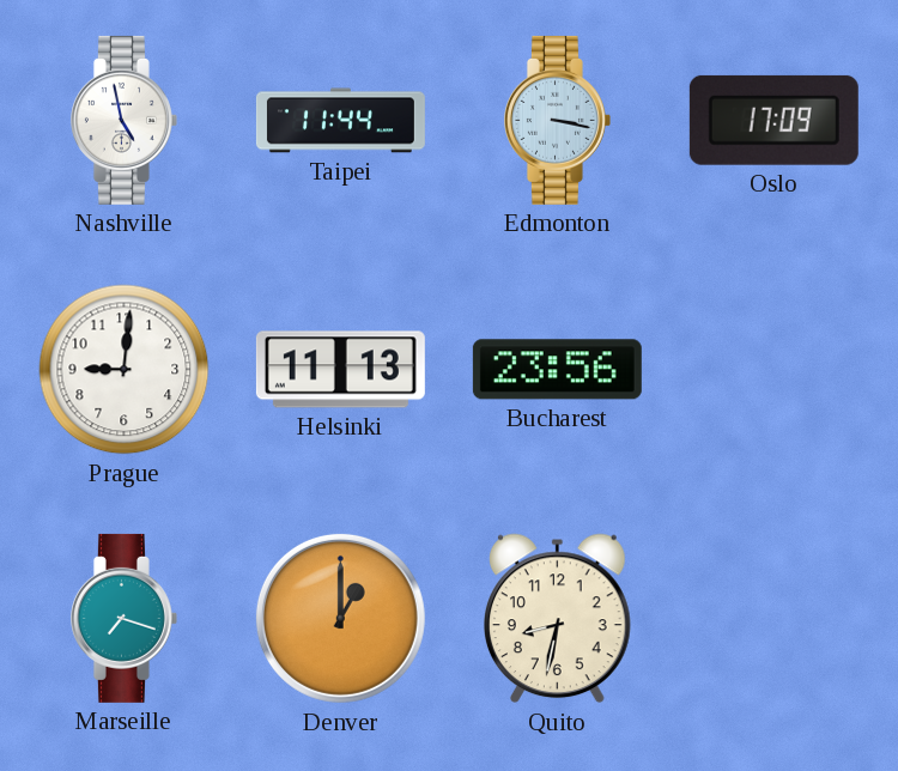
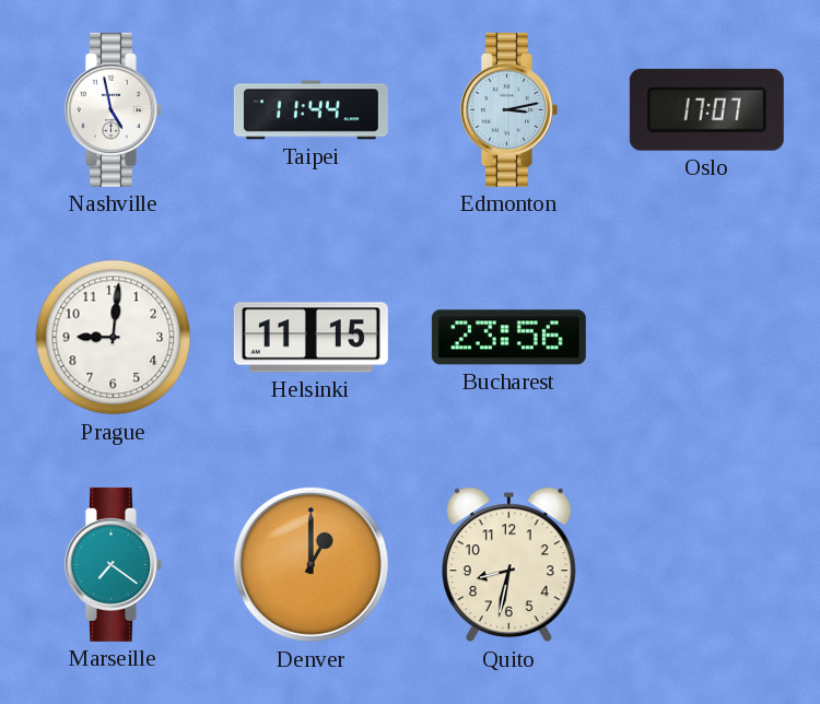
Edmonton: 3:17 -> 3:13 (508, 109)
Oslo: 17:09 -> 17:07 (706, 109)
Helsinki: 11:13 -> 11:15 (311, 338)
Marseille: 7:18 -> 7:21 (113, 564)
